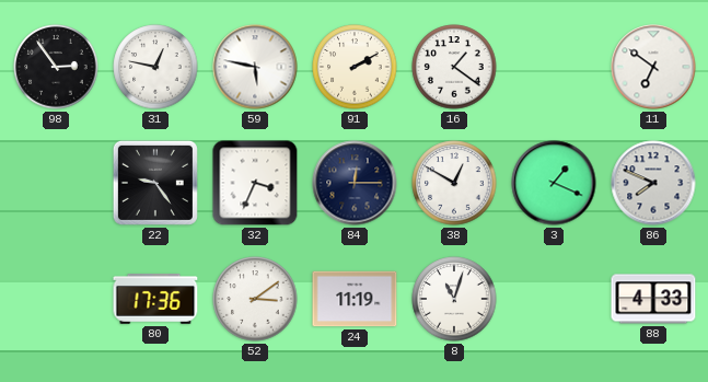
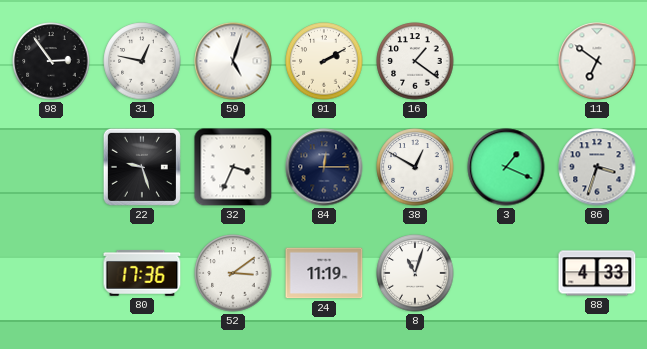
59: 5:47 -> 5:03 (233, 61)
22: 9:24 -> 9:27 (142, 167)
86: 7:49 -> 3:33 (597, 167)
